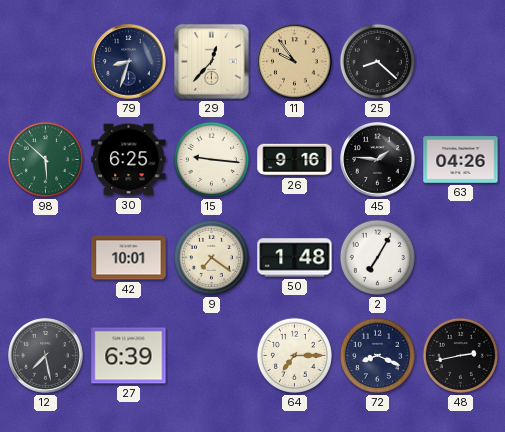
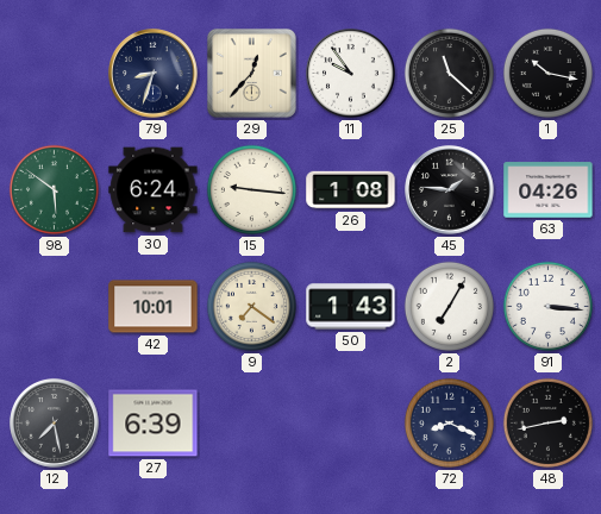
11 dial: champagne -> white (351, 74)
25: 8:22 -> 11:22 (449, 73)
1: none -> 10:17 (547, 73)
98: 5:52 -> 5:51 (54, 189)
30: 6:25 -> 6:24 (154, 190)
26: 9:16 -> 1:08 (351, 190)
50: 1:48 -> 1:43 (351, 307)
91: none -> 3:16 (547, 306)
64: 7:15 -> none (294, 355)
